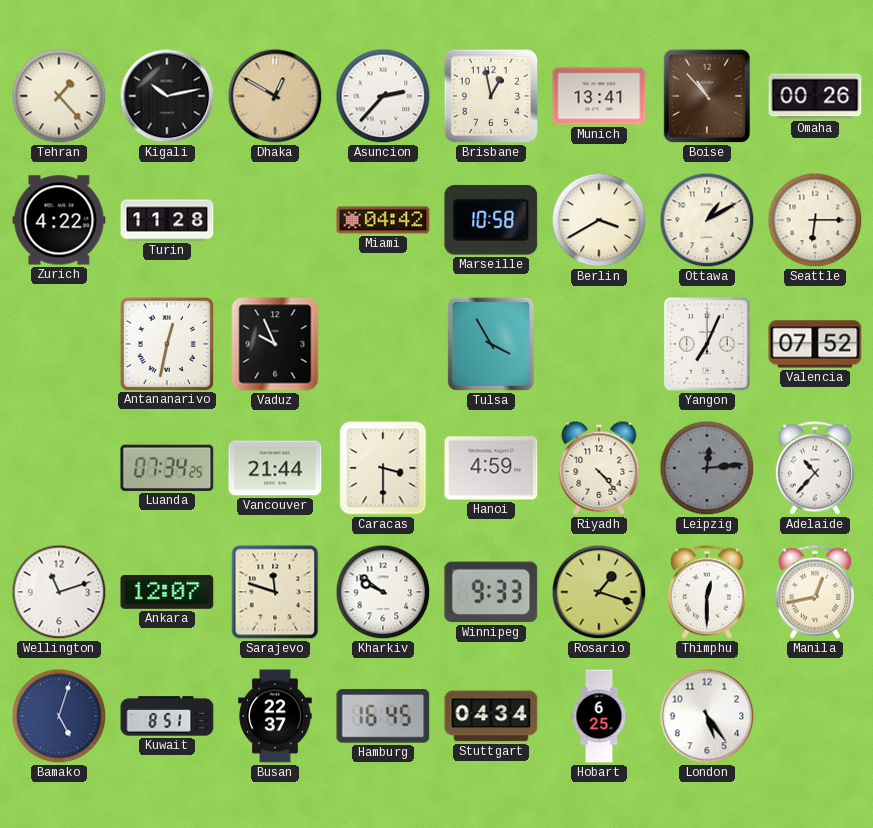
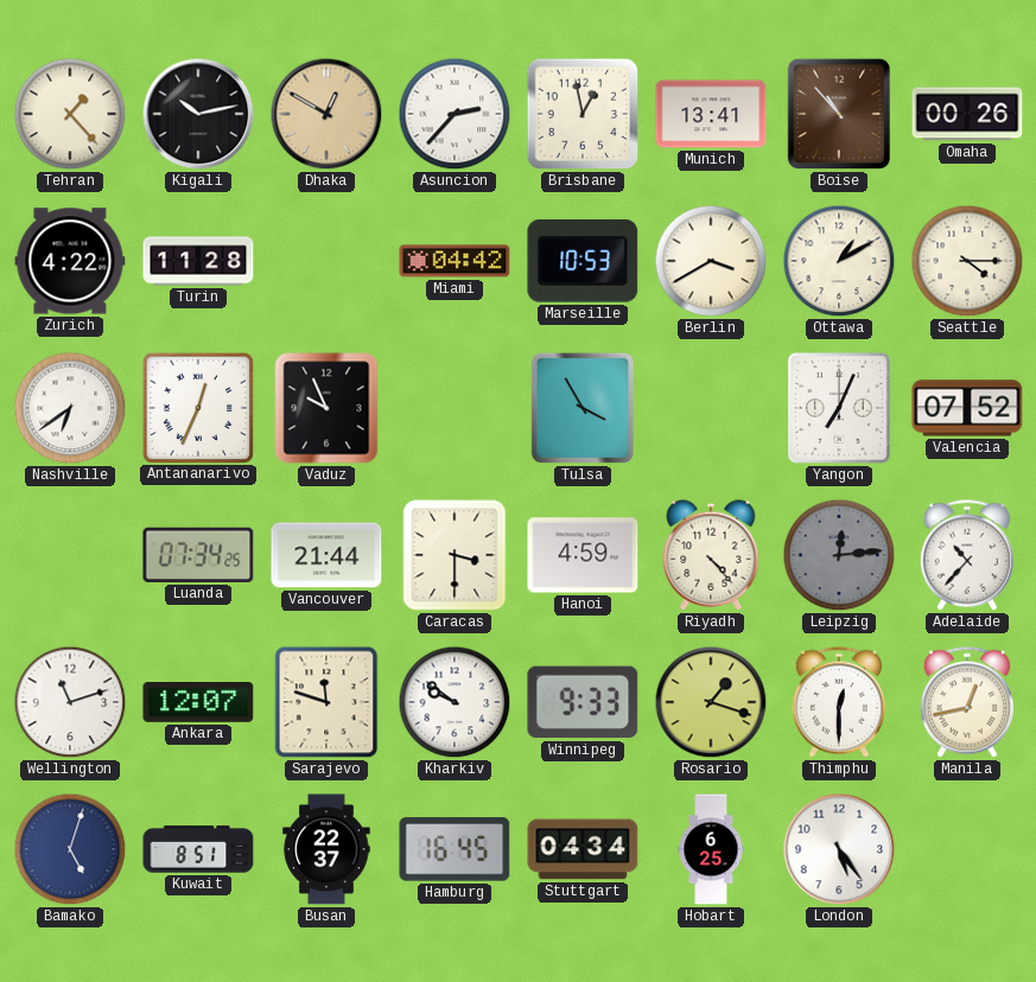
Marseille: 10:58 -> 10:53 (583, 261)
Seattle: 6:15 -> 4:15 (967, 261)
Nashville: none -> 6:39 (70, 408)
Antananarivo: 12:32 -> 12:34 (197, 407)
